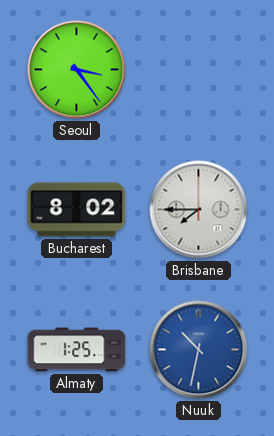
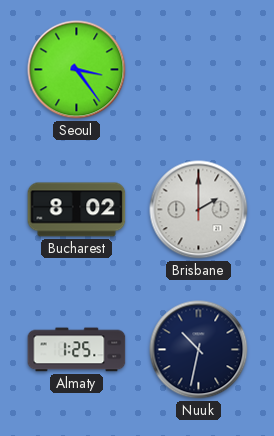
Brisbane: 7:45 -> 2:00 (199, 210)
Nuuk dial: blue -> navy (199, 350)
